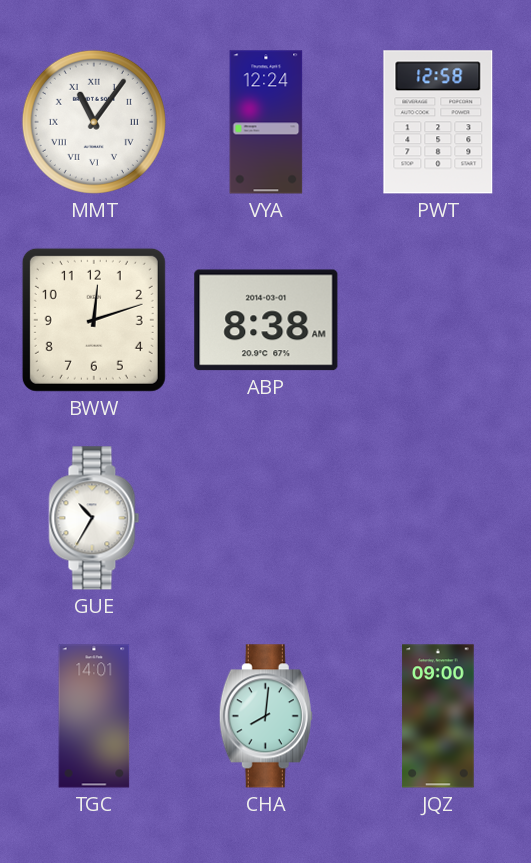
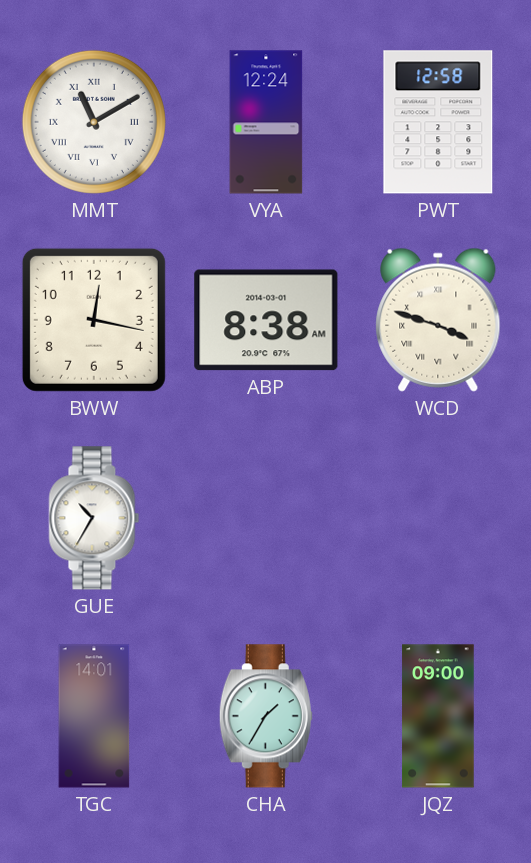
MMT: 11:06 -> 11:10 (94, 122)
BWW: 12:12 -> 12:17 (94, 320)
WCD: none -> 3:48 (438, 320)
CHA: 8:01 -> 1:35 (266, 716)
